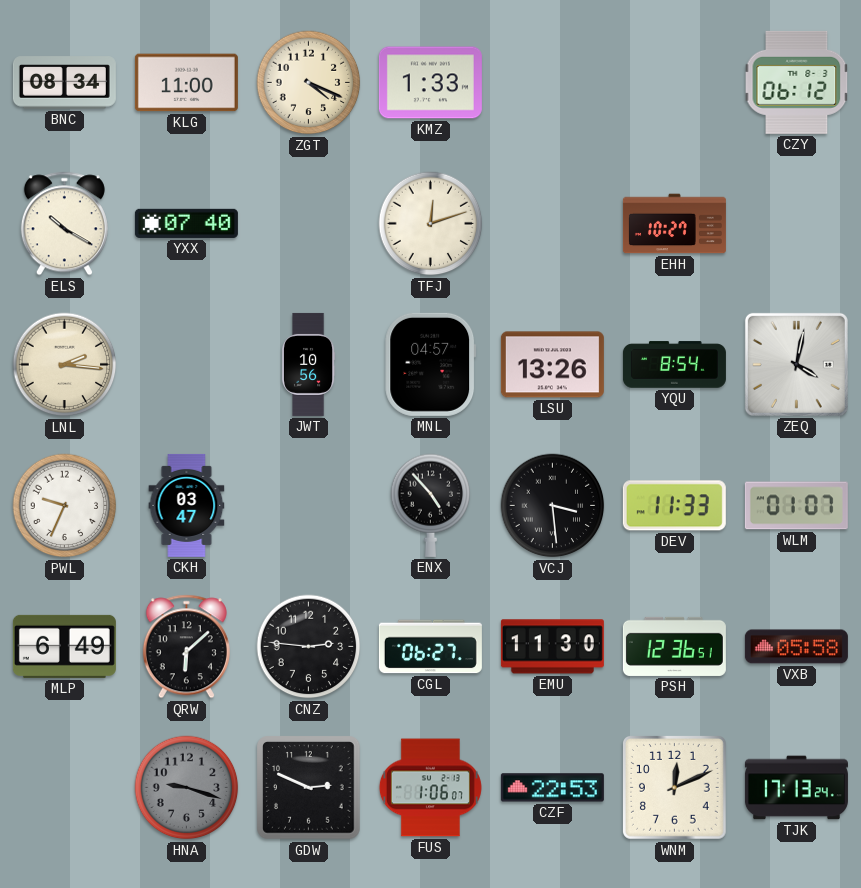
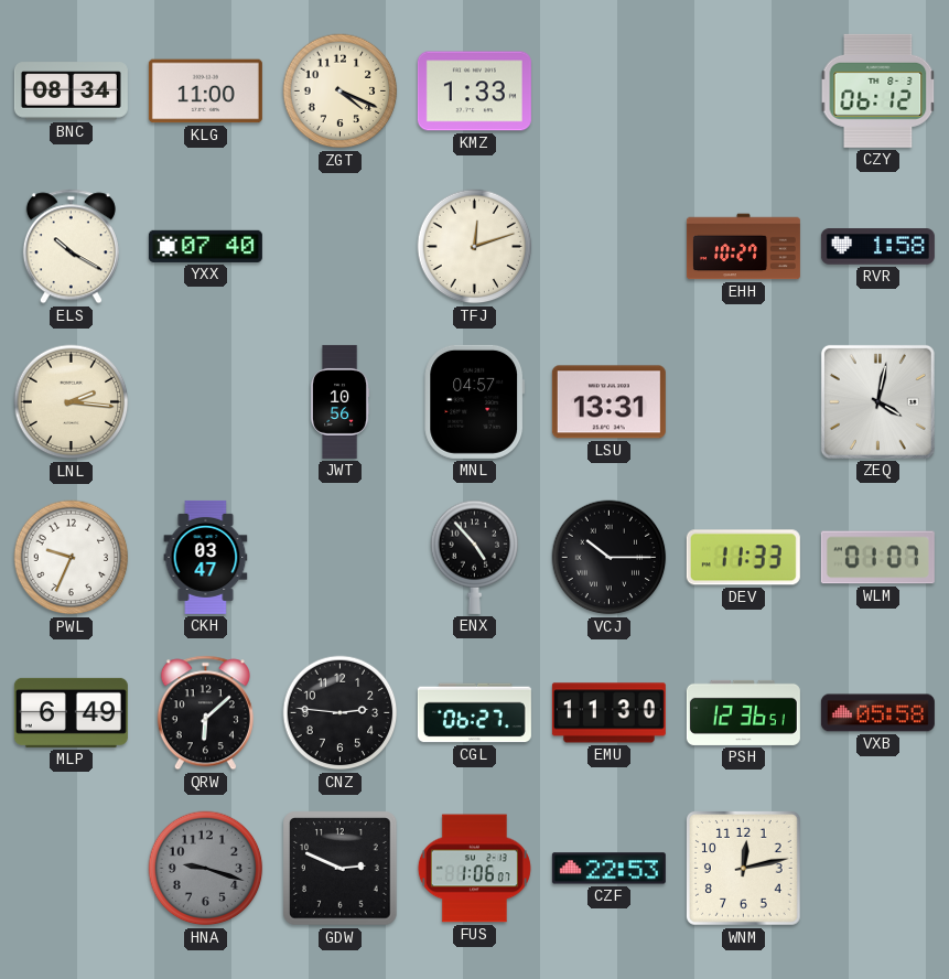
RVR: none -> 1:58 (877, 247)
LSU: 13:26 -> 13:31 (608, 402)
YQU: 8:54 -> none (674, 365)
VCJ: 3:29 -> 10:15 (610, 558)
WNM: 12:11 -> 12:13 (743, 868)
TJK: 17:13 -> none (796, 788)
